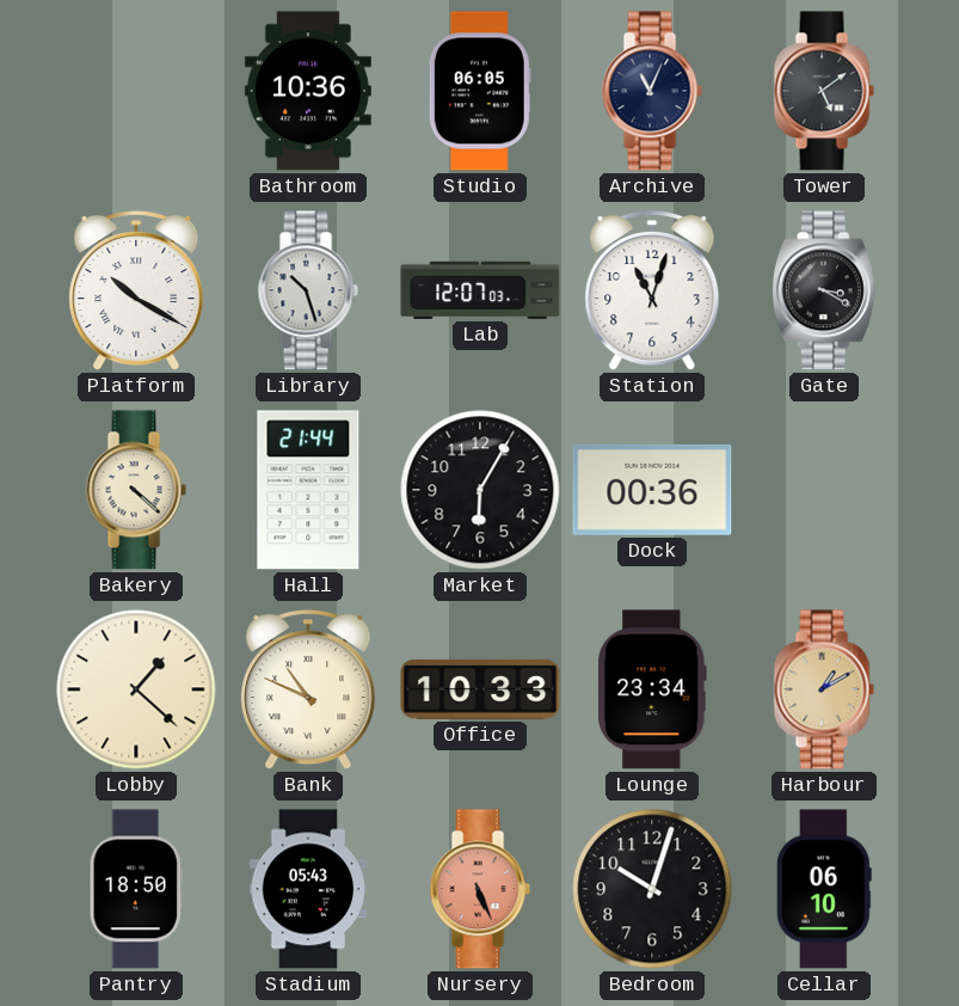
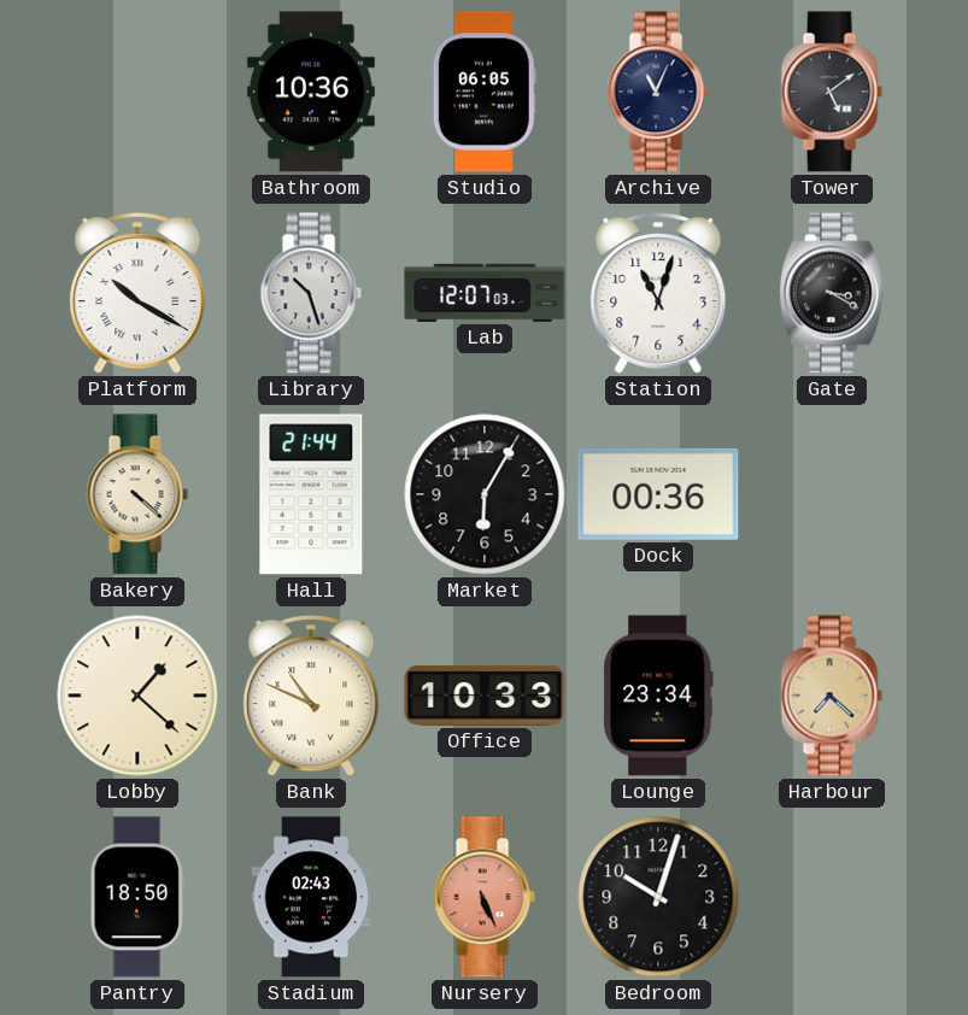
Harbour: 1:10 -> 7:22 (832, 696)
Stadium: 05:43 -> 02:43 (311, 897)
Cellar: 06:10 -> none (824, 889)
